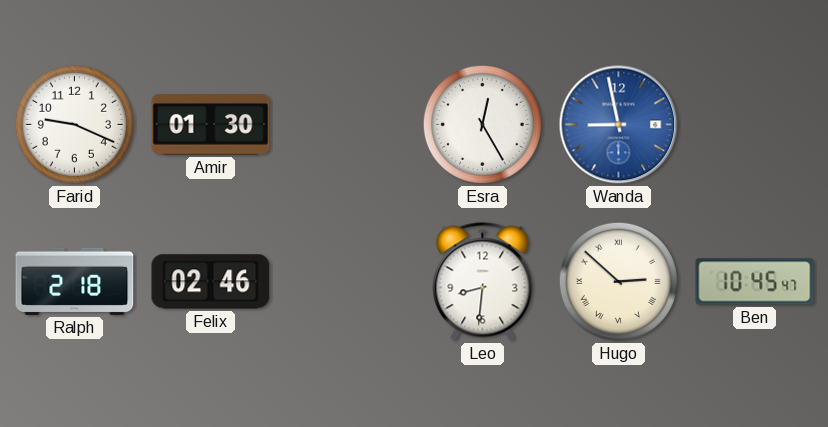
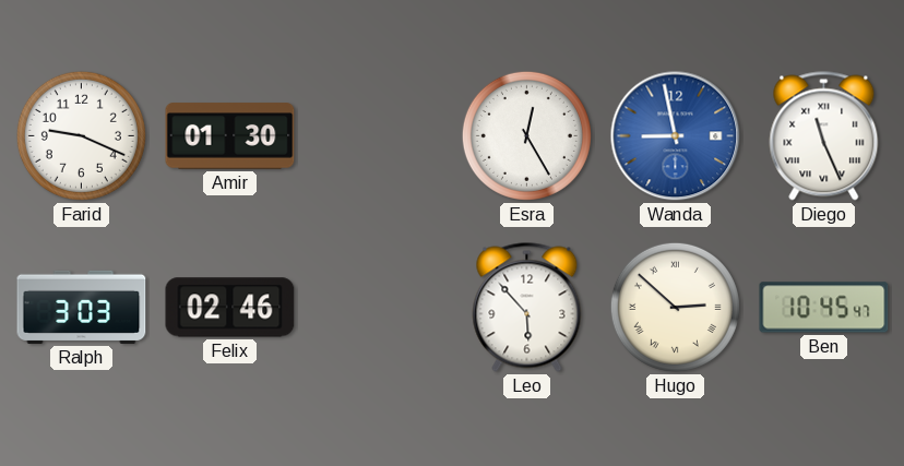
Diego: none -> 11:26 (824, 136)
Ralph: 2:18 -> 3:03 (82, 307)
Leo: 8:31 -> 5:53 (527, 308)
